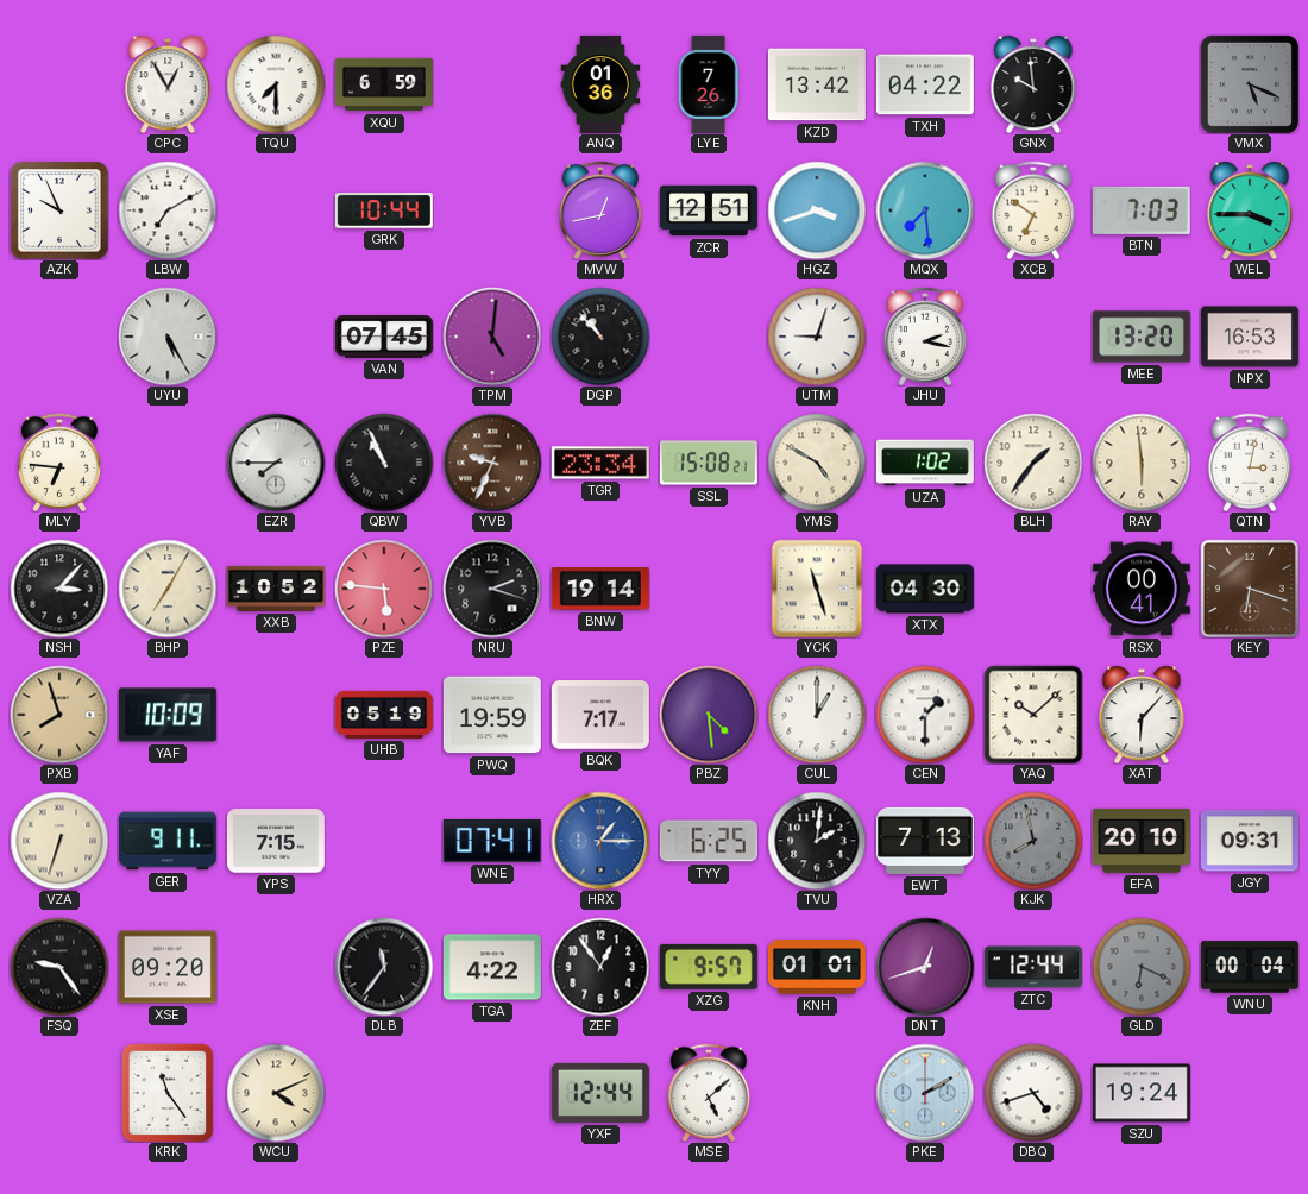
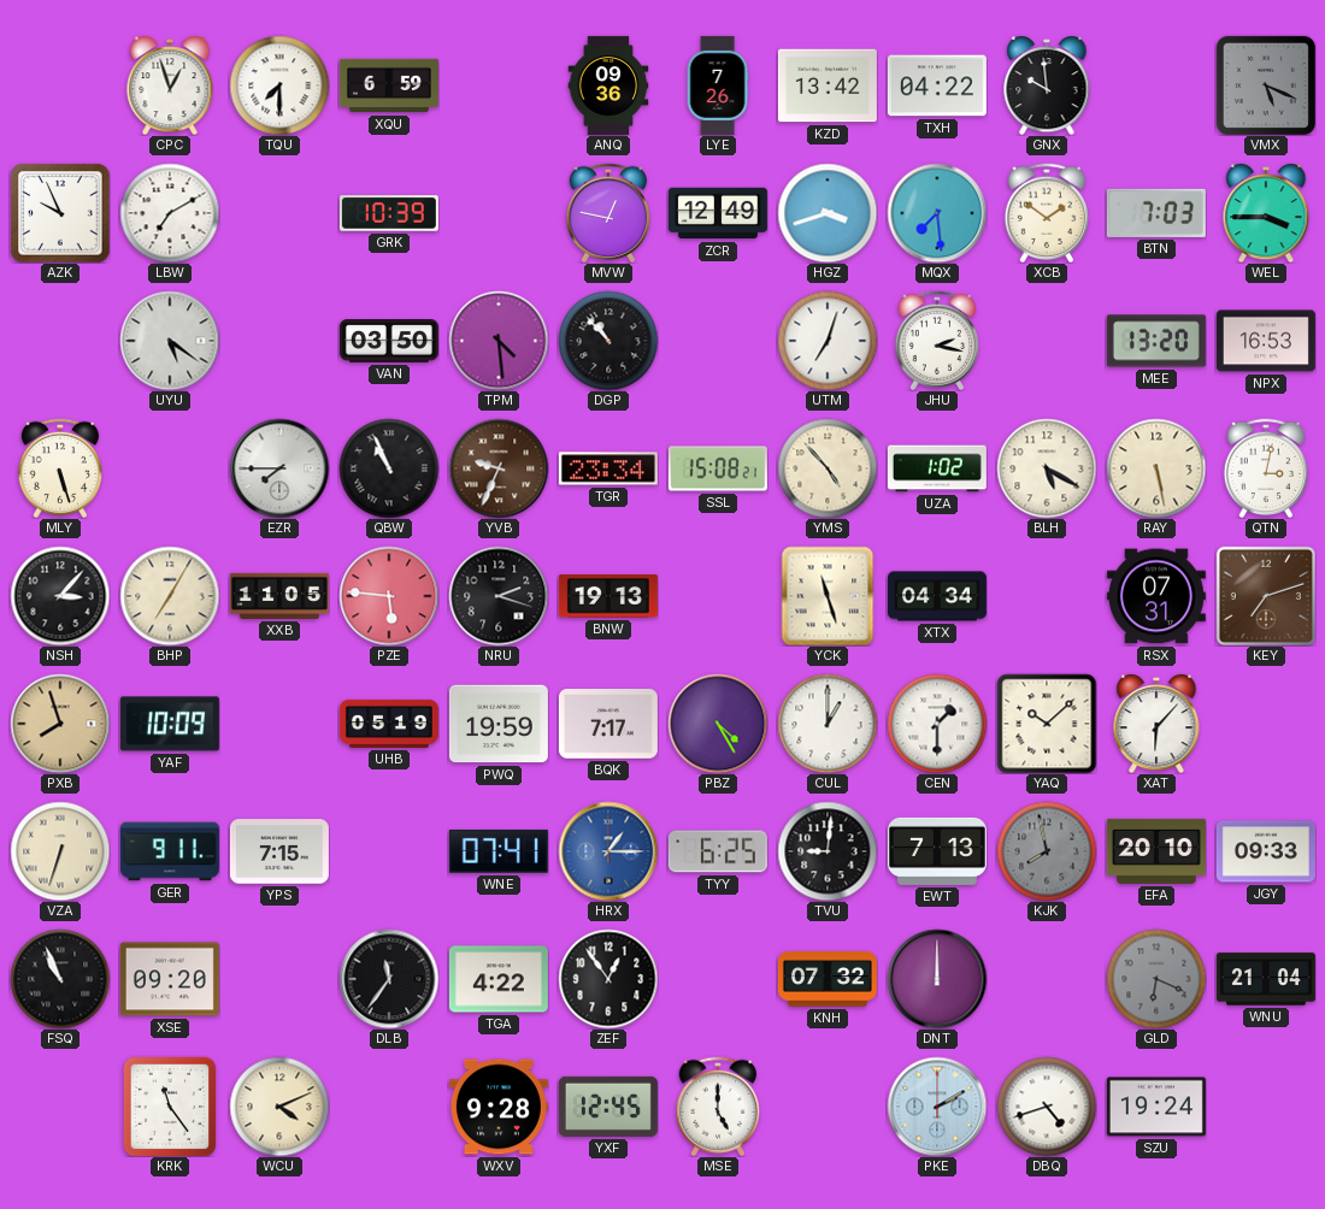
CPC: 12:55 -> 12:57 (170, 85)
ANQ: 01:36 -> 09:36 (608, 85)
GRK: 10:44 -> 10:39 (389, 213)
MVW: 12:43 -> 12:47 (608, 213)
ZCR: 12:51 -> 12:49 (718, 213)
XCB: 6:51 -> 1:51 (1047, 213)
UYU: 5:25 -> 5:21 (170, 341)
VAN: 07:45 -> 03:50 (389, 341)
TPM: 5:01 -> 4:29 (499, 341)
UTM: 9:03 -> 7:03 (828, 341)
MLY: 6:46 -> 5:27 (60, 468)
YMS: 4:50 -> 4:53 (828, 468)
BLH: 1:36 -> 5:20 (1047, 468)
RAY: 5:59 -> 5:28 (1156, 468)
XXB: 10:52 -> 11:05 (279, 596)
BNW: 19:14 -> 19:13 (608, 596)
XTX: 04:30 -> 04:34 (937, 596)
RSX: 00:41 -> 07:31 (1156, 596)
KEY: 6:18 -> 7:12 (1266, 596)
PBZ: 4:29 -> 4:25 (718, 724)
TVU: 2:01 -> 9:01 (828, 851)
JGY: 09:31 -> 09:33 (1266, 851)
FSQ: 9:24 -> 10:56 (60, 979)
XZG: 9:57 -> none (709, 967)
KNH: 01:01 -> 07:32 (828, 979)
DNT: 12:42 -> 12:00 (937, 979)
ZTC: 12:44 -> none (1033, 967)
WNU: 00:04 -> 21:04 (1266, 979)
WXV: none -> 9:28 (499, 1107)
YXF: 12:44 -> 12:45 (608, 1107)
MSE: 5:08 -> 5:00 (718, 1107)
